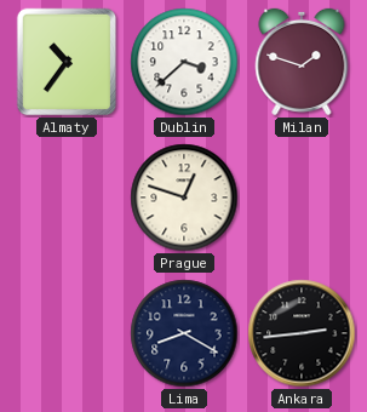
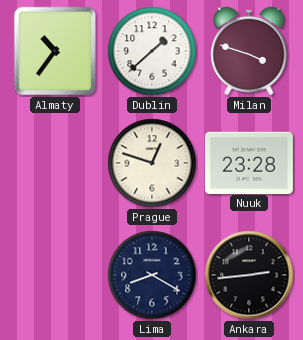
Dublin: 3:38 -> 1:38 (152, 51)
Milan: 1:48 -> 3:48 (249, 51)
Nuuk: none -> 23:28 (249, 162)
